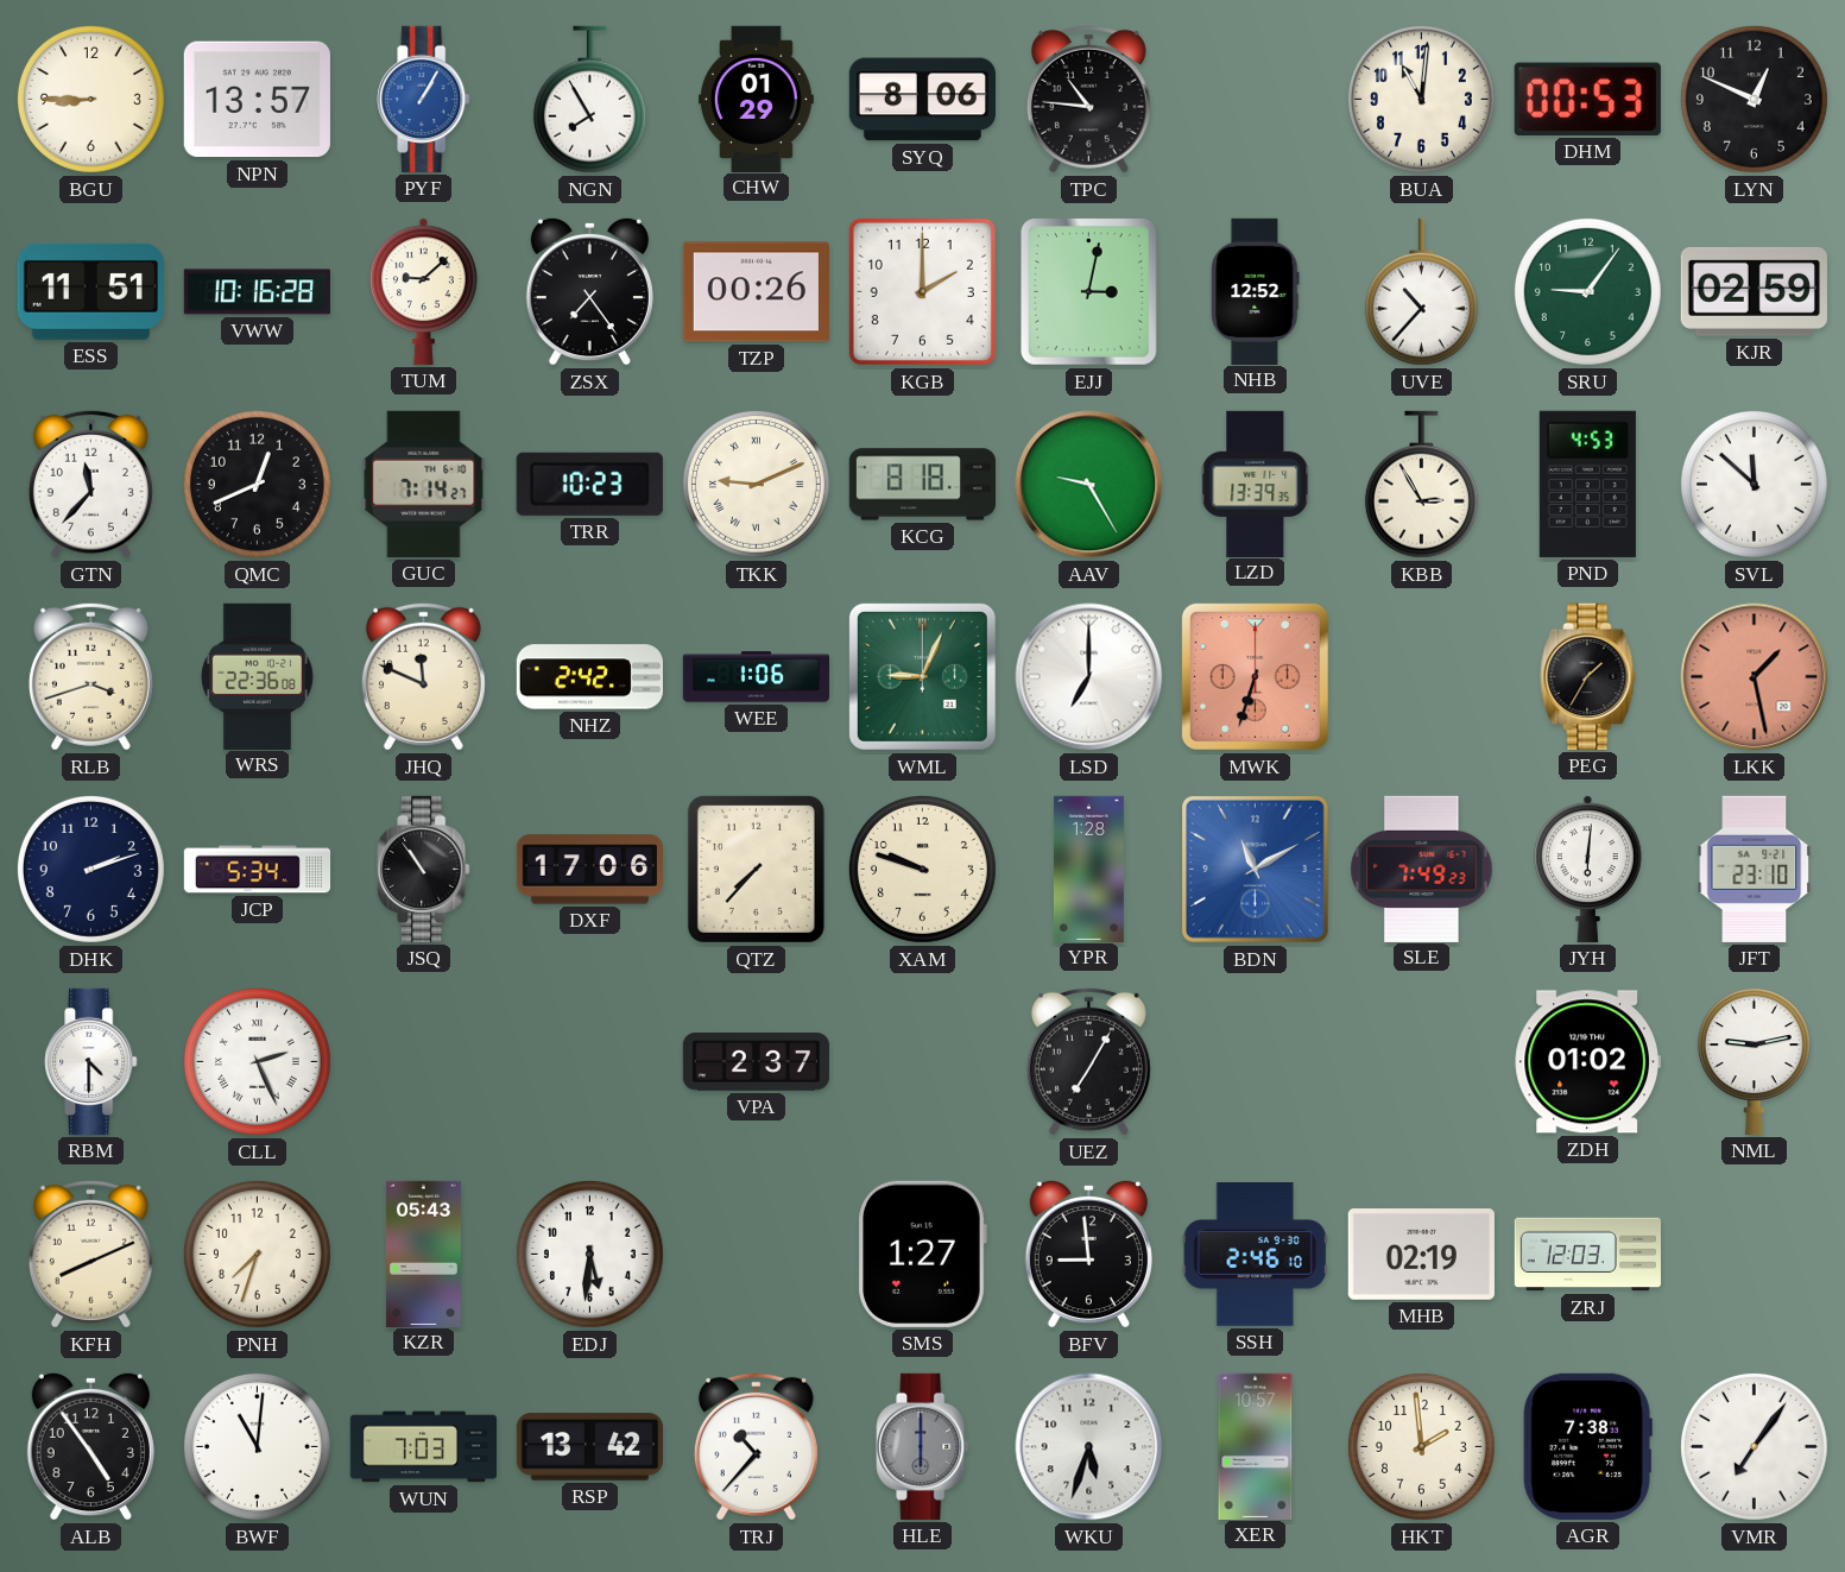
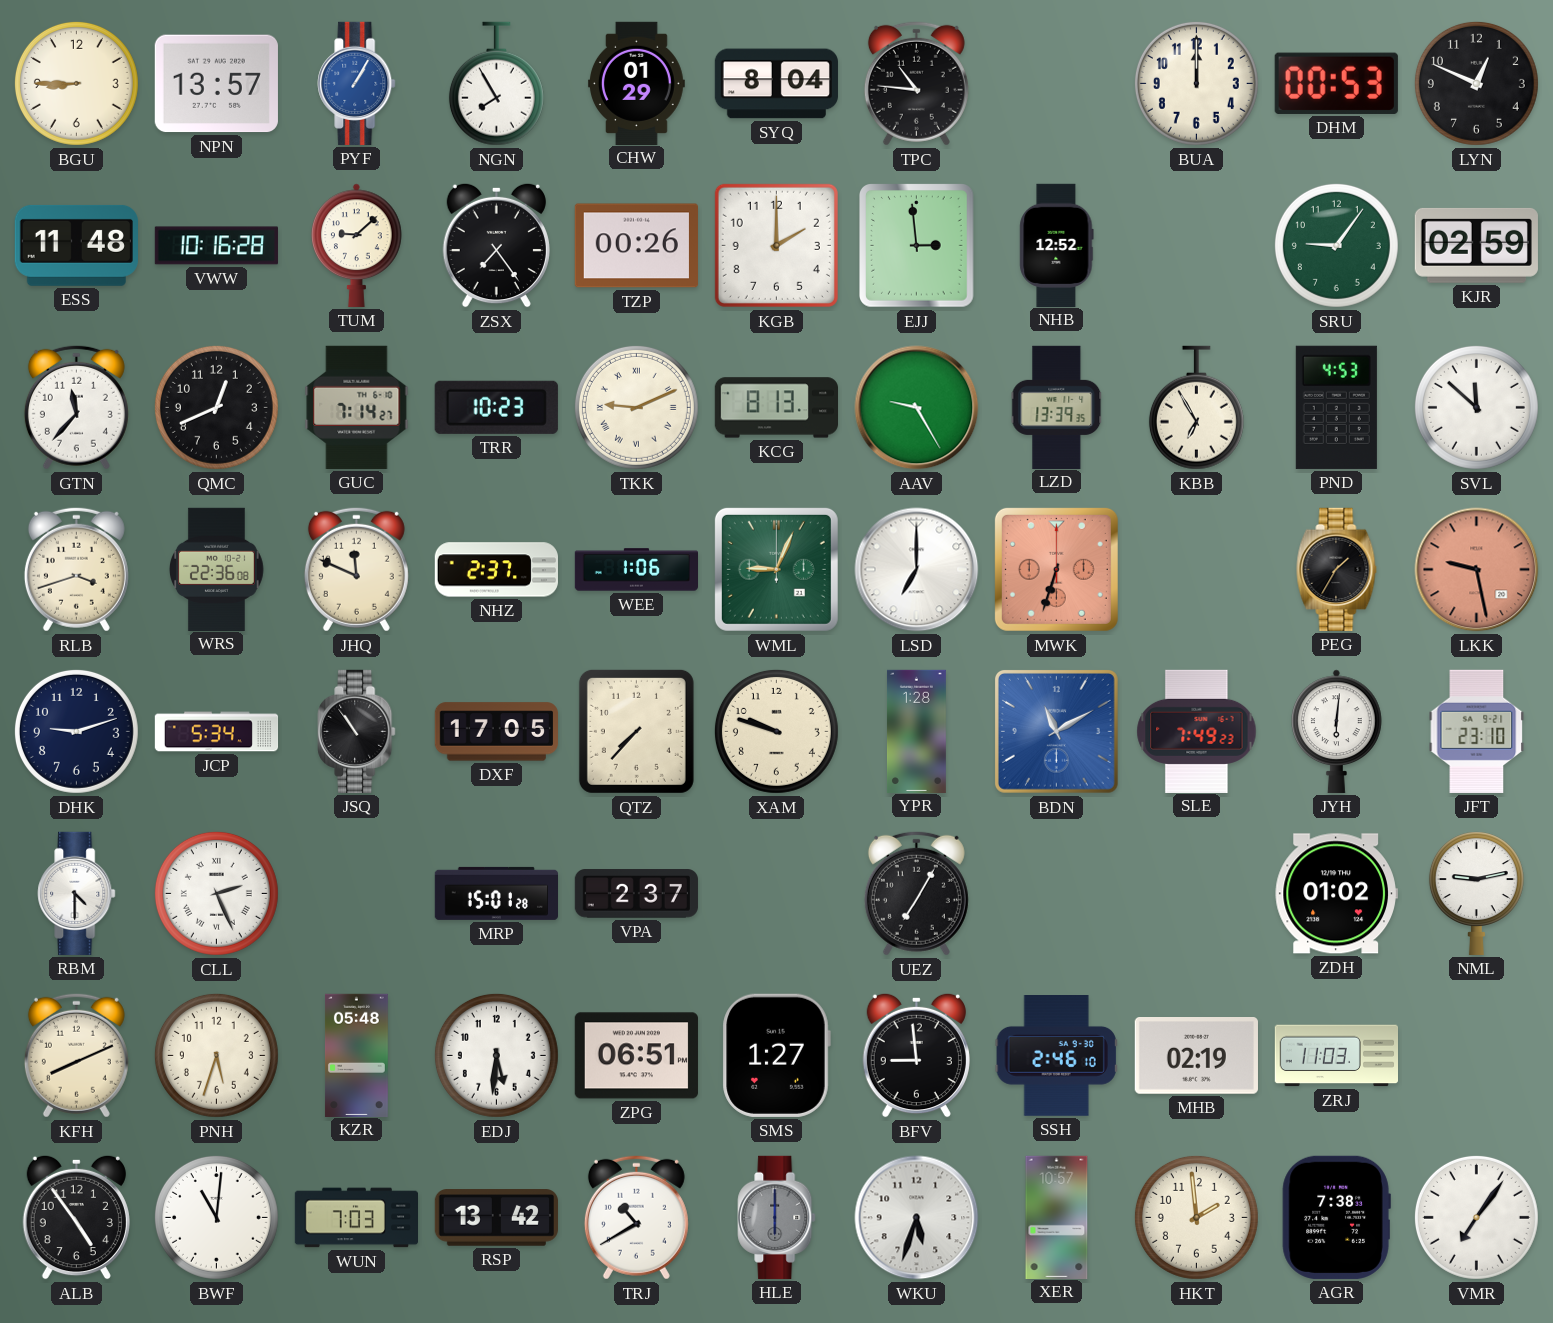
SYQ: 8:06 -> 8:04 (776, 84)
BUA: 11:01 -> 12:00 (1196, 83)
ESS: 11:51 -> 11:48 (76, 245)
EJJ: 3:02 -> 2:59 (917, 246)
UVE: 10:37 -> none (1421, 292)
KCG: 8:18 -> 8:13 (776, 408)
KBB: 2:55 -> 6:55 (1196, 408)
NHZ: 2:42 -> 2:37 (496, 570)
LKK: 1:28 -> 9:28 (1477, 570)
DHK: 2:12 -> 9:12 (76, 731)
DXF: 17:06 -> 17:05 (496, 732)
MRP: none -> 15:01 (496, 893)
PNH: 7:33 -> 5:33 (216, 1055)
KZR: 05:43 -> 05:48 (356, 1055)
ZPG: none -> 06:51 (636, 1056)
ZRJ: 12:03 -> 11:03 (1336, 1056)
TRJ: 10:37 -> 10:40 (636, 1217)
